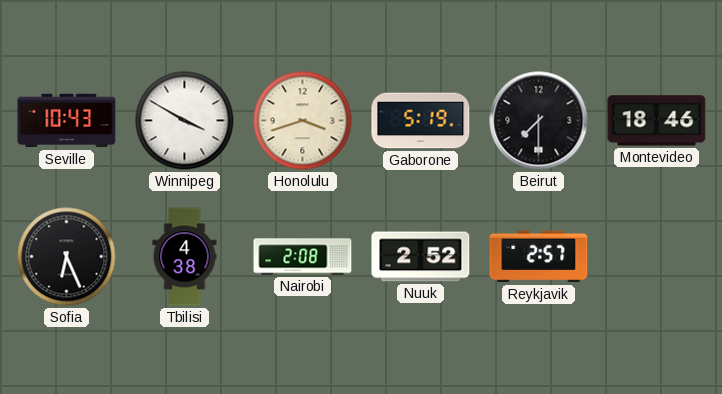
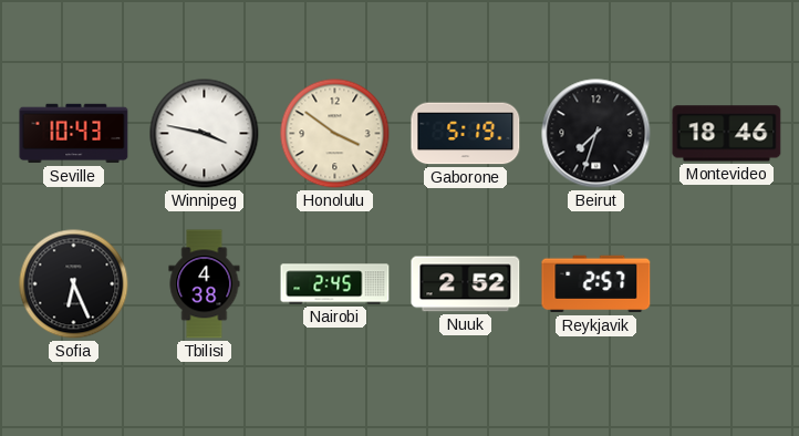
Winnipeg: 3:50 -> 3:47 (205, 134)
Honolulu: 3:42 -> 3:51 (335, 134)
Beirut: 7:30 -> 7:33 (596, 134)
Nairobi: 2:08 -> 2:45 (335, 284)
